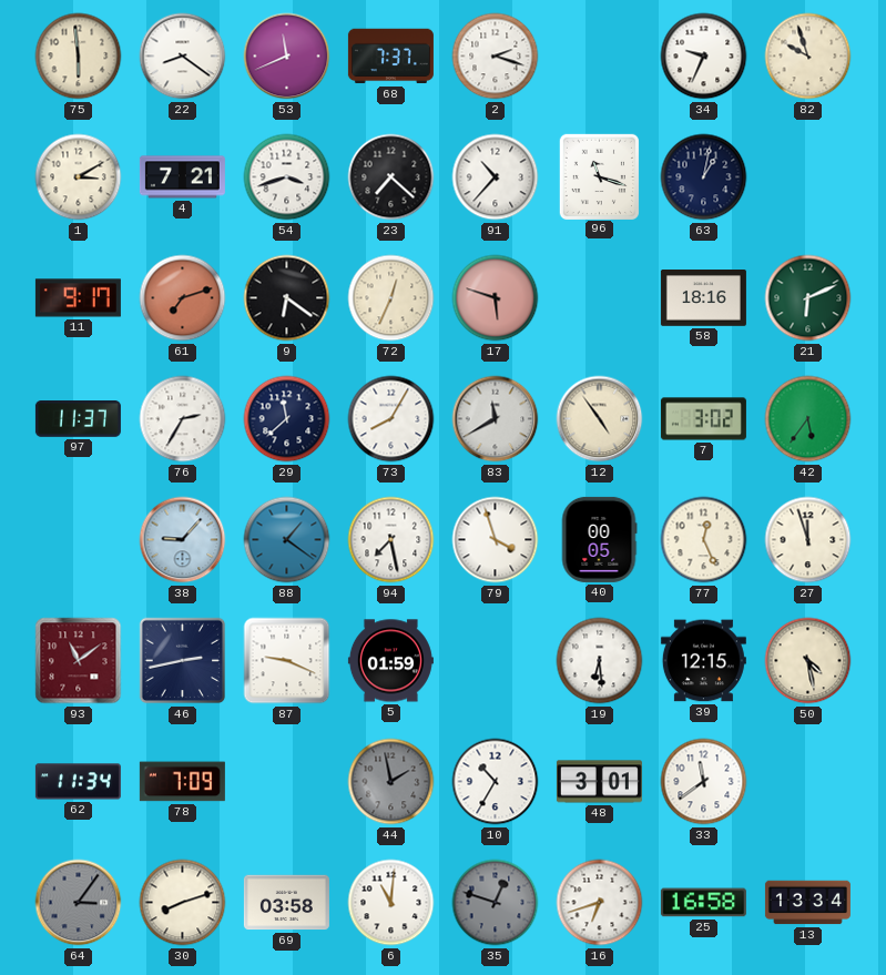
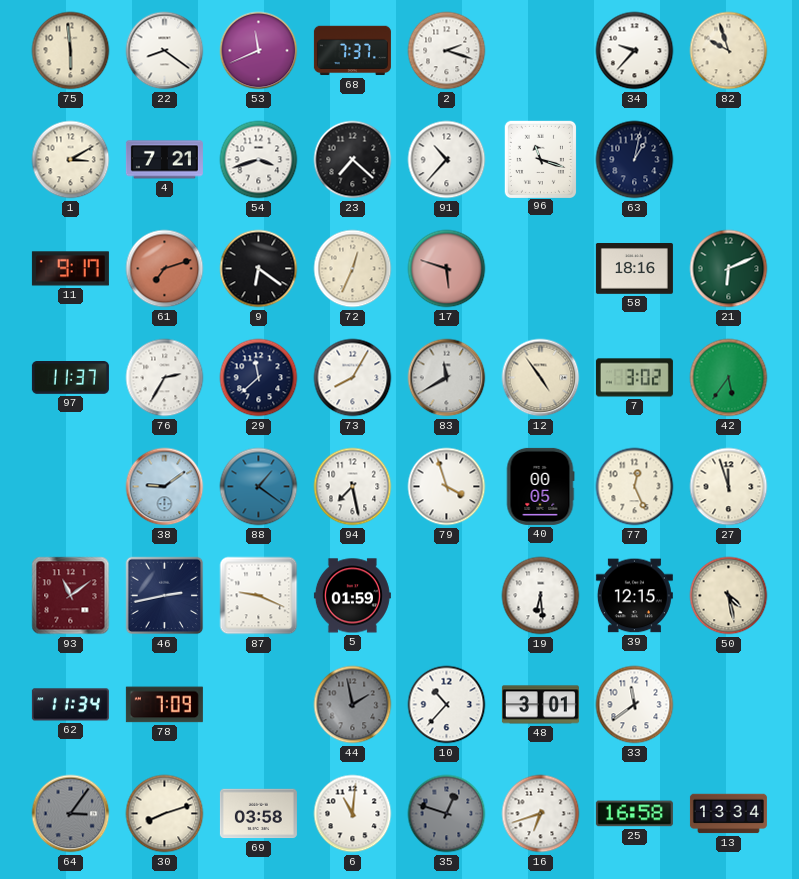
34: 9:34 -> 9:37 (635, 51)
38: 9:07 -> 9:09 (165, 487)
10: 10:35 -> 10:37 (447, 705)
